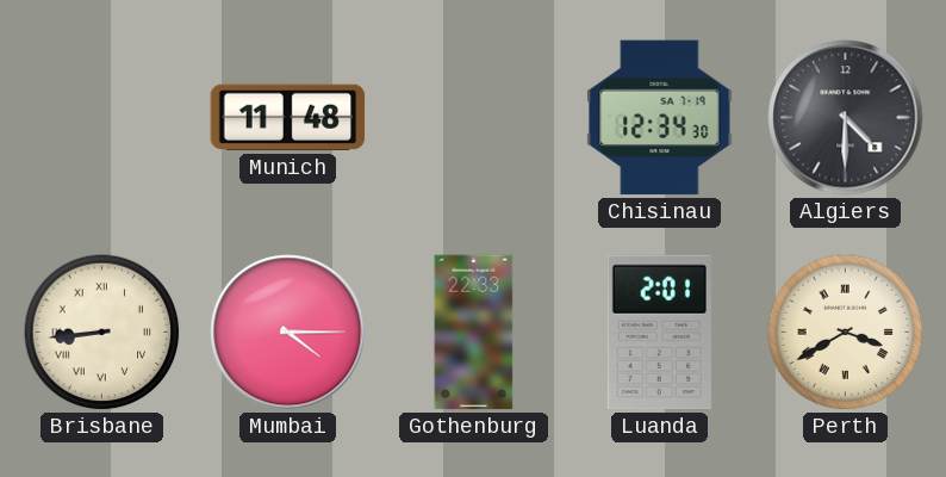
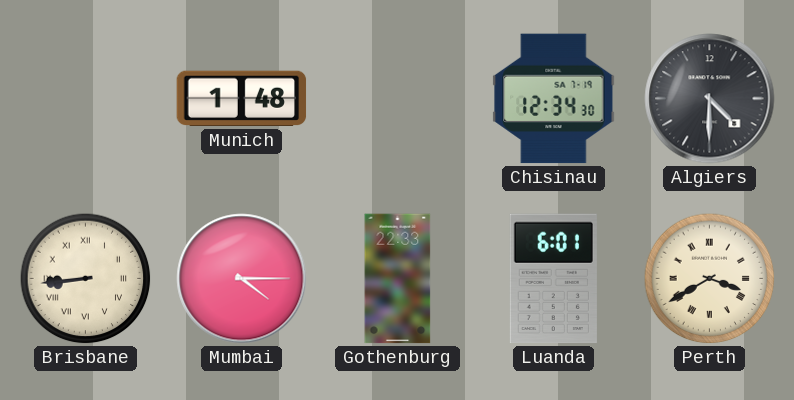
Munich: 11:48 -> 1:48 (242, 99)
Luanda: 2:01 -> 6:01 (553, 279)
